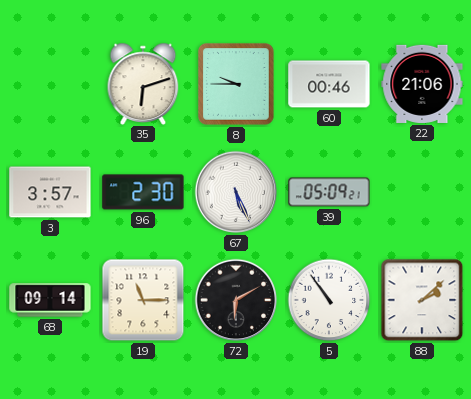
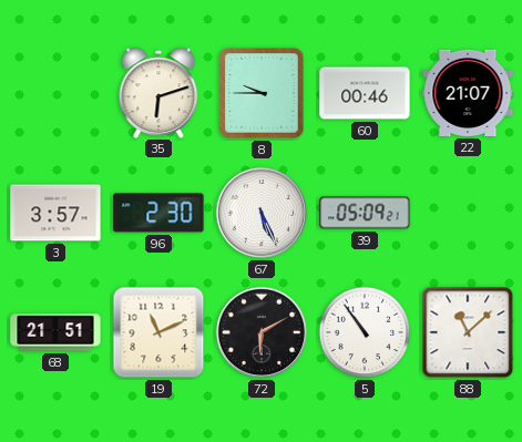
22: 21:06 -> 21:07 (468, 93)
68: 09:14 -> 21:51 (55, 332)
19: 11:15 -> 11:11 (158, 332)
88: 2:08 -> 11:08 (468, 332)
